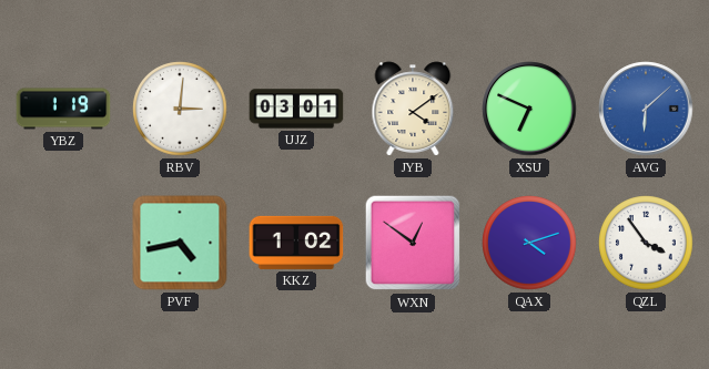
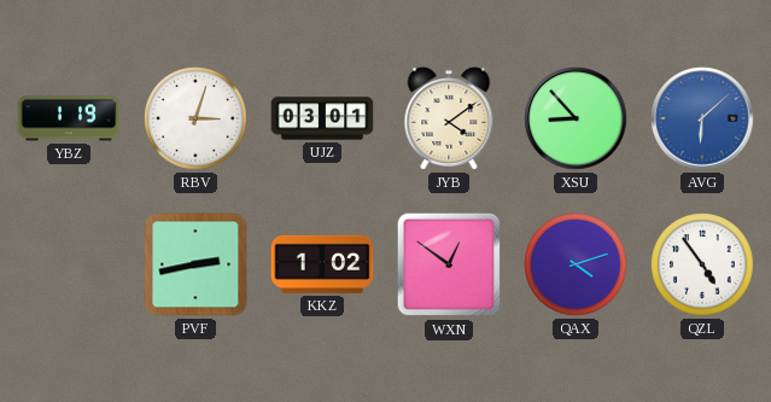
RBV: 3:01 -> 3:03 (195, 118)
XSU: 6:49 -> 8:53 (576, 118)
PVF: 4:43 -> 2:43 (195, 264)
QZL: 3:54 -> 4:54 (702, 264)
